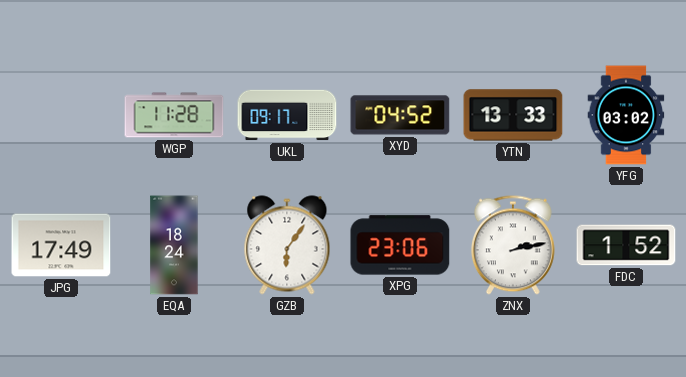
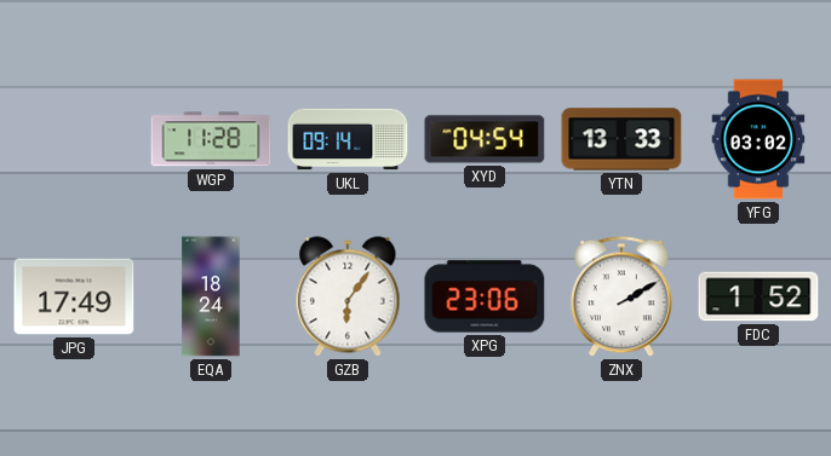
UKL: 09:17 -> 09:14 (348, 139)
XYD: 04:52 -> 04:54 (485, 139)
ZNX: 2:13 -> 2:10 (621, 296)
